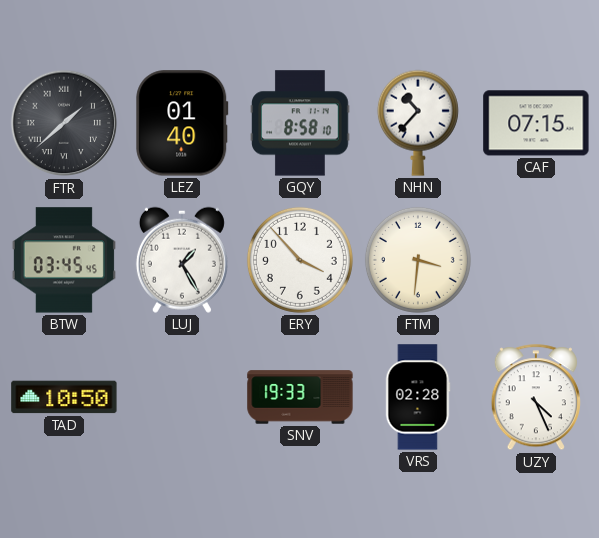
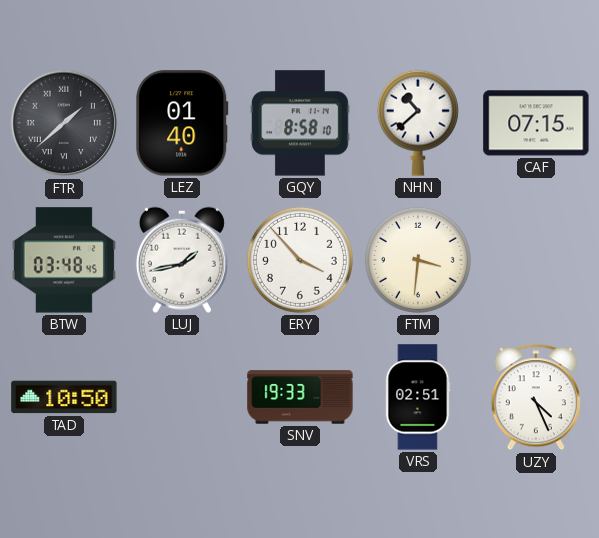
NHN: 10:37 -> 10:38 (418, 123)
BTW: 03:45 -> 03:48 (64, 260)
LUJ: 1:25 -> 1:43 (182, 260)
VRS: 02:28 -> 02:51 (418, 397)
